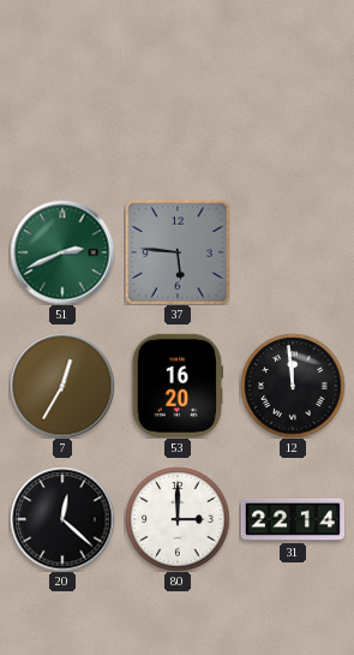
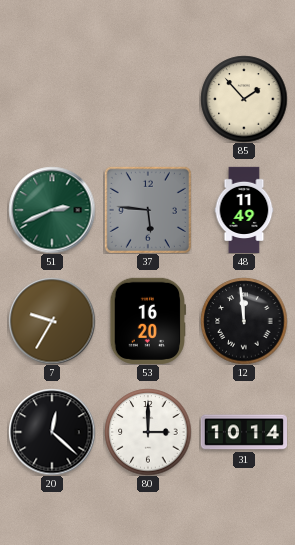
85: none -> 1:53 (244, 99)
48: none -> 11:49 (244, 210)
7: 12:35 -> 9:35 (52, 321)
31: 22:14 -> 10:14 (243, 432)
